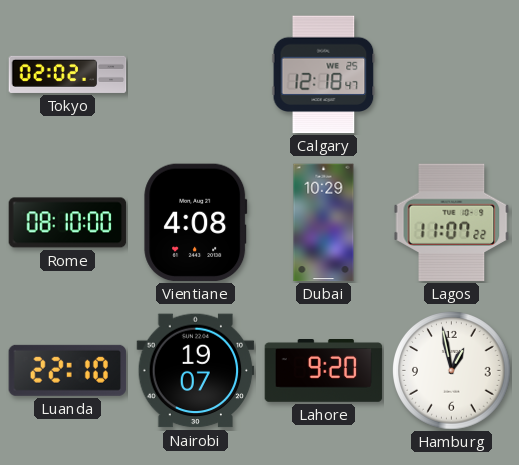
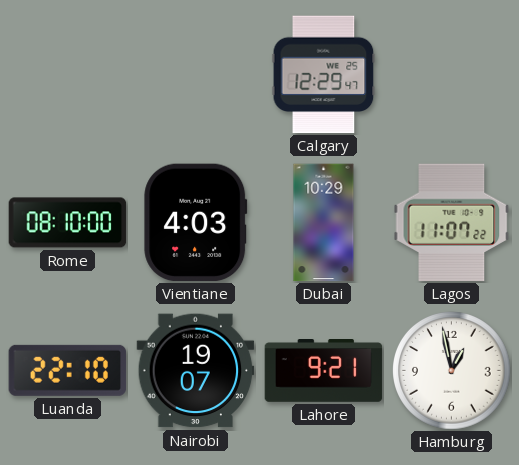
Tokyo: 02:02 -> none (68, 74)
Calgary: 12:18 -> 12:29 (324, 75)
Vientiane: 4:08 -> 4:03 (196, 223)
Lahore: 9:20 -> 9:21 (324, 371)
